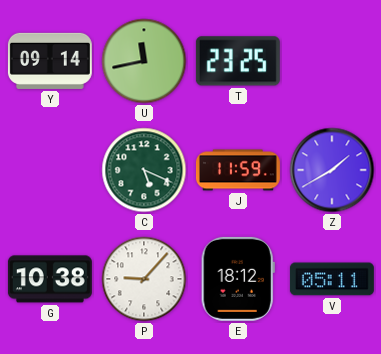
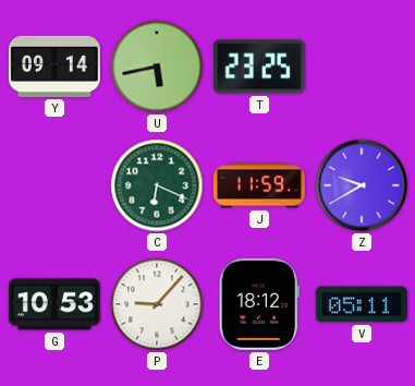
U: 11:43 -> 5:43 (157, 67)
C: 5:19 -> 6:19 (157, 185)
Z: 1:40 -> 9:40 (362, 185)
G: 10:38 -> 10:53 (54, 304)
